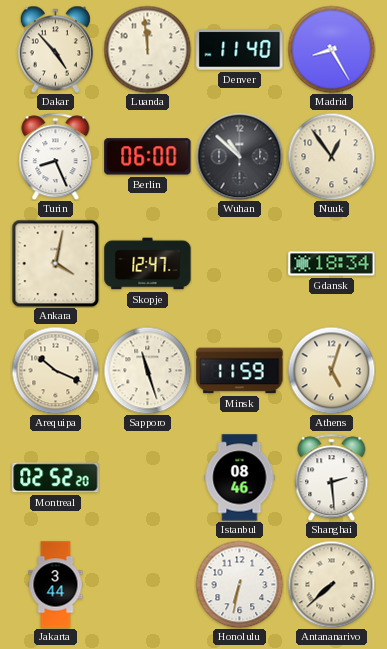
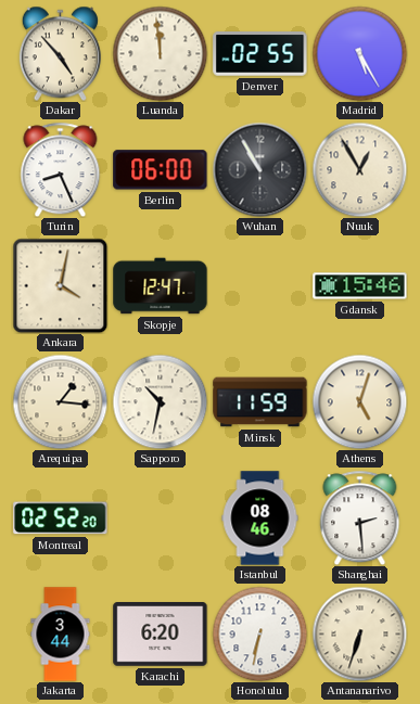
Denver: 11:40 -> 02:55 (260, 54)
Madrid: 8:25 -> 5:25 (359, 53)
Wuhan: 10:52 -> 10:55 (259, 169)
Nuuk: 12:54 -> 12:55 (359, 169)
Gdansk: 18:34 -> 15:46 (360, 286)
Arequipa: 10:19 -> 1:16 (60, 401)
Sapporo: 11:27 -> 10:32 (160, 401)
Karachi: none -> 6:20 (161, 635)
Antananarivo: 7:38 -> 6:33 (359, 633)
